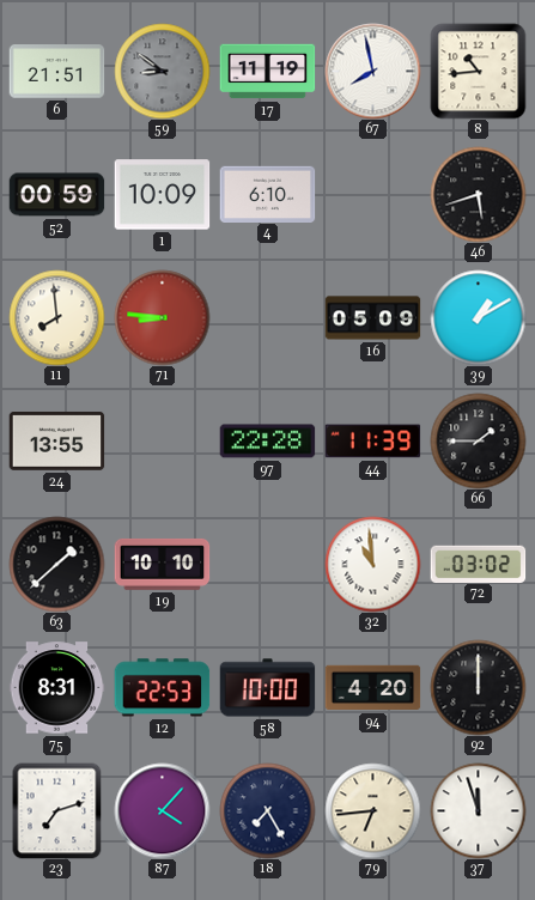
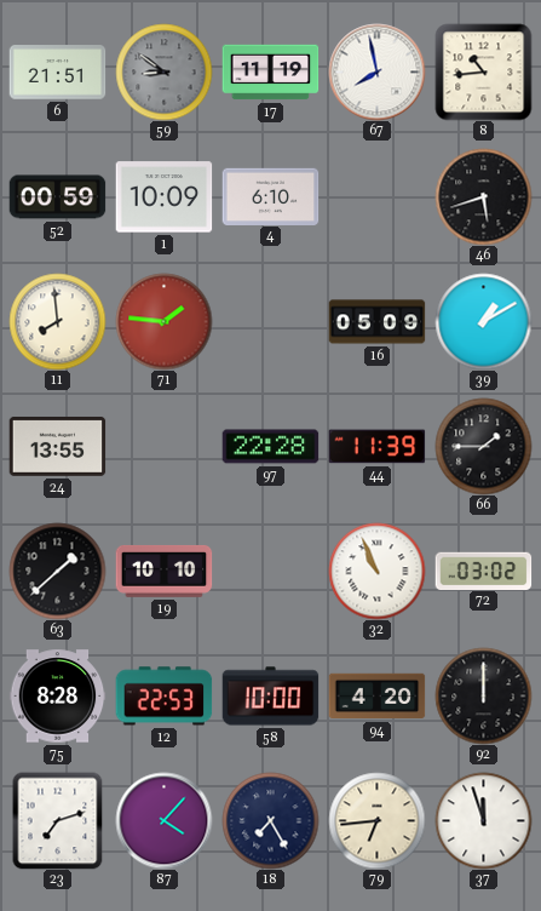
71: 8:46 -> 1:46 (163, 321)
32: 10:59 -> 10:56 (376, 571)
75: 8:31 -> 8:28 (57, 697)
